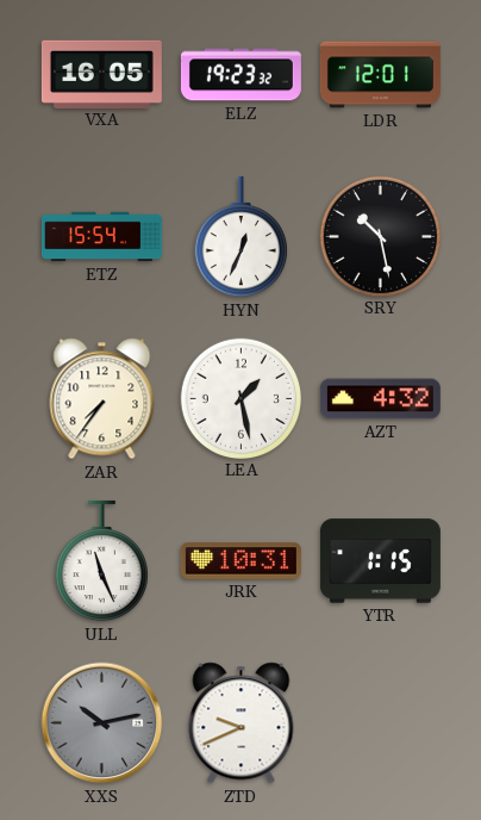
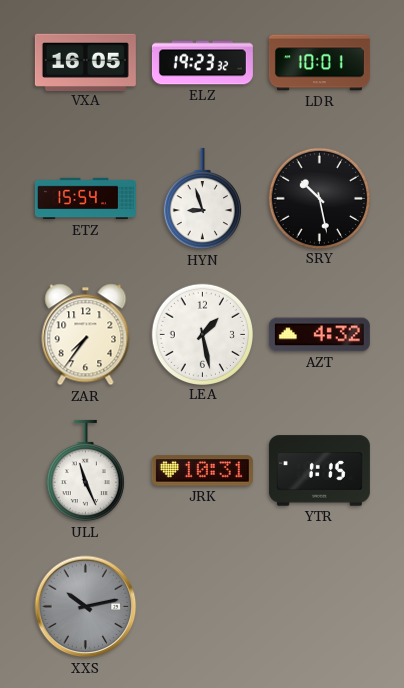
LDR: 12:01 -> 10:01 (319, 63)
HYN: 12:34 -> 8:57 (202, 199)
ZTD: 9:41 -> none (242, 723)
